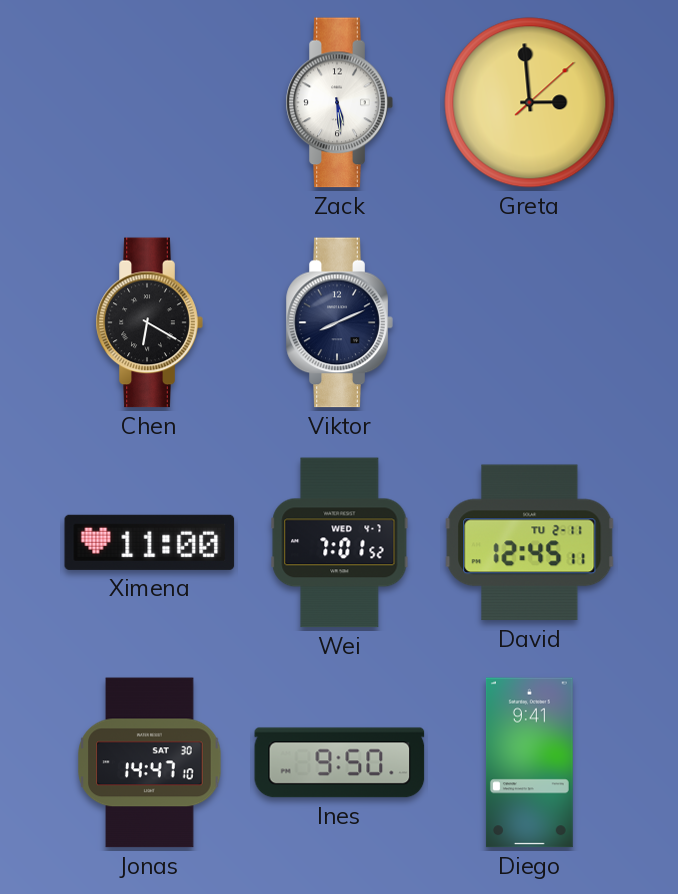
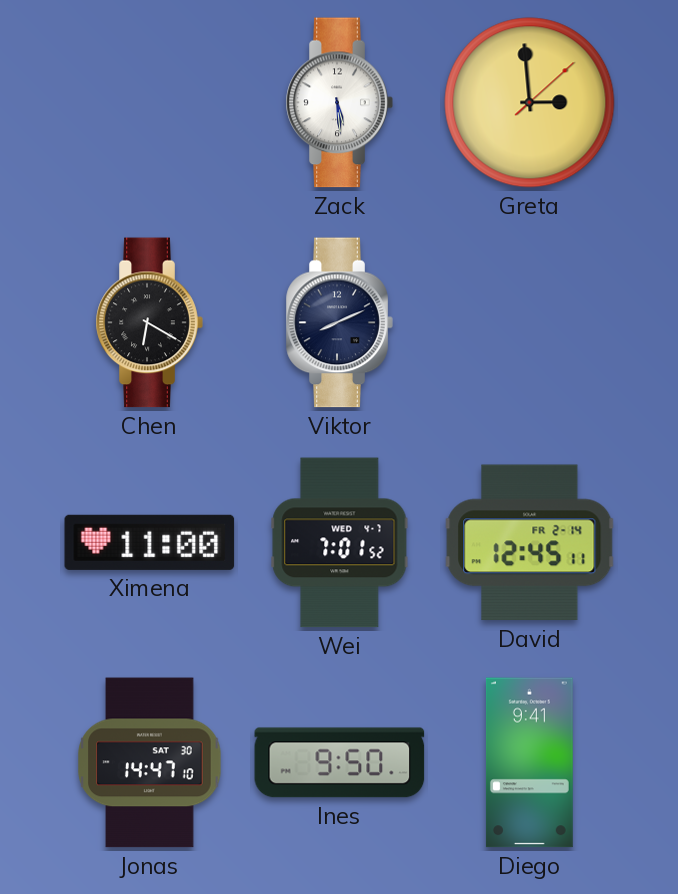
David date: TU 2-11 -> FR 2-14 (530, 543)
